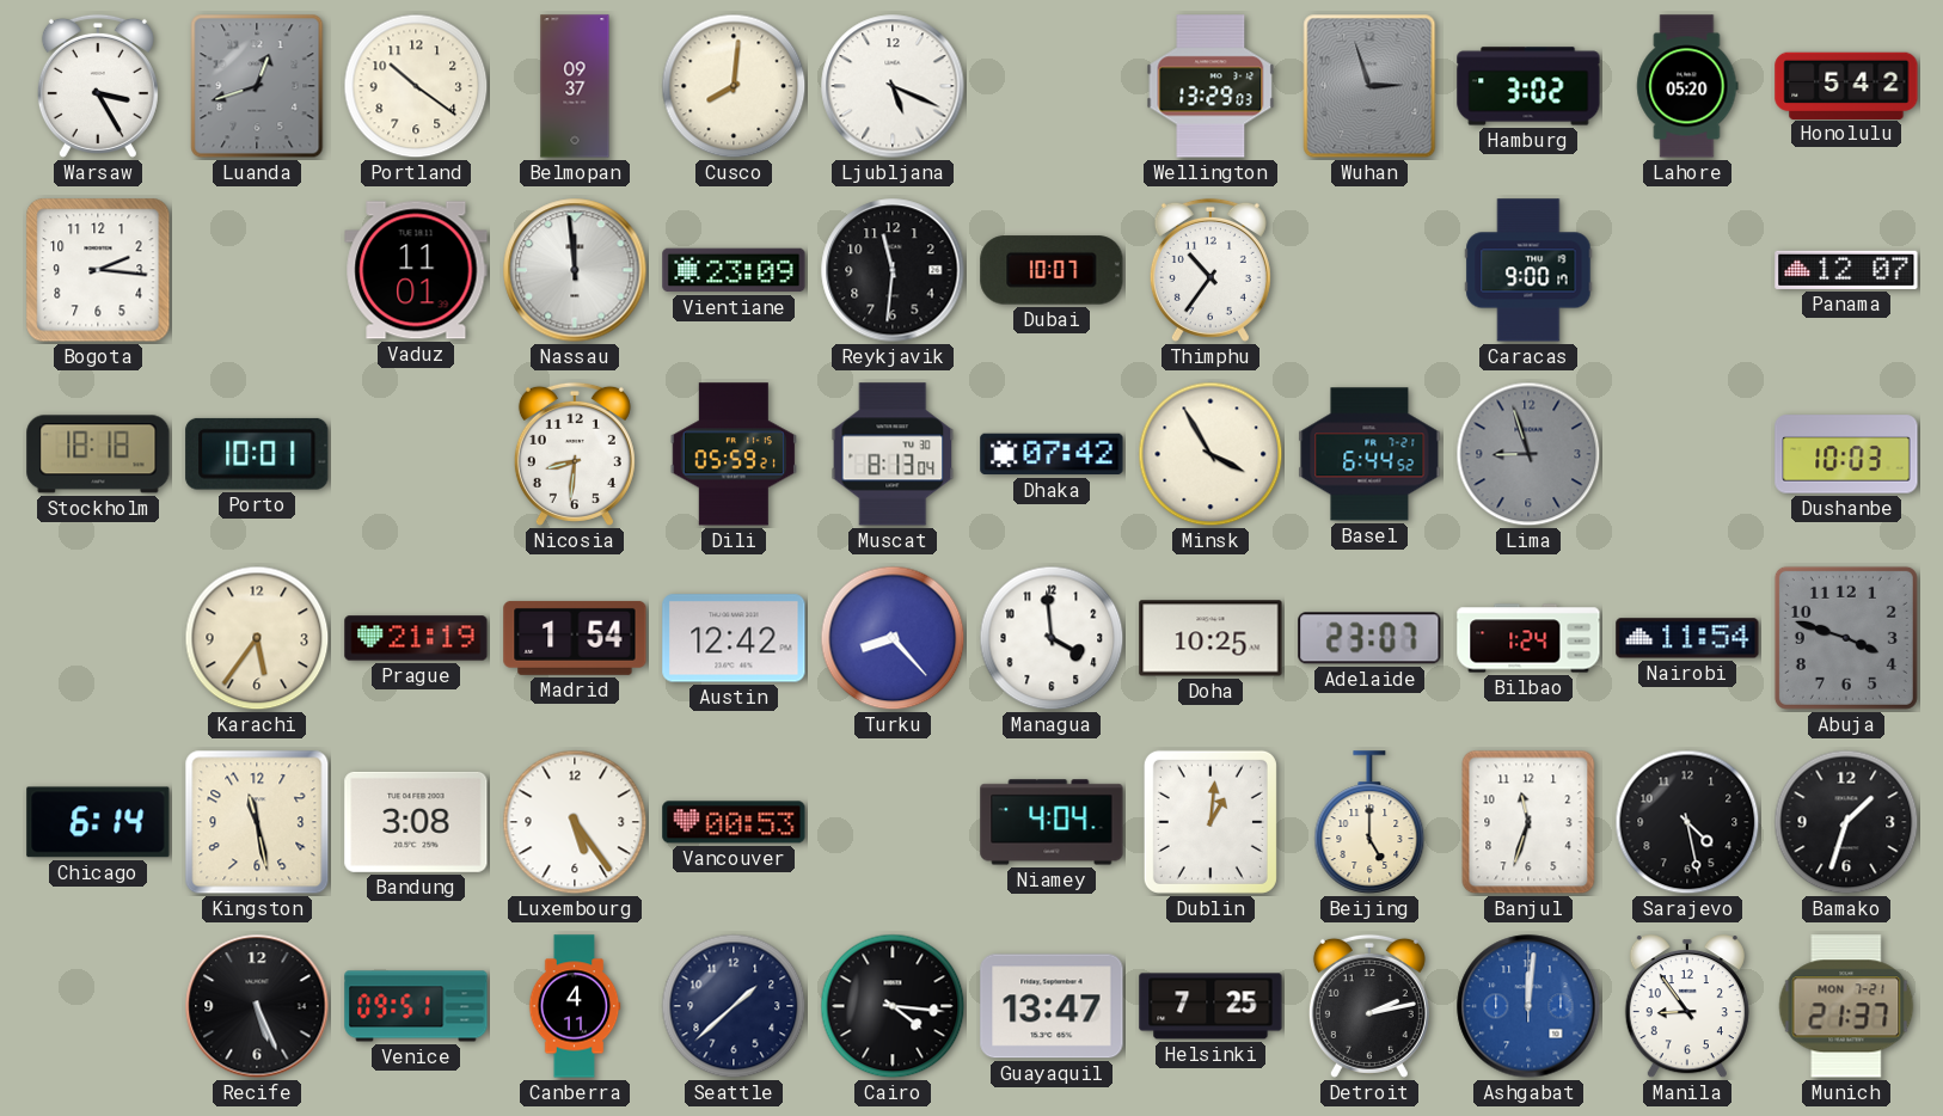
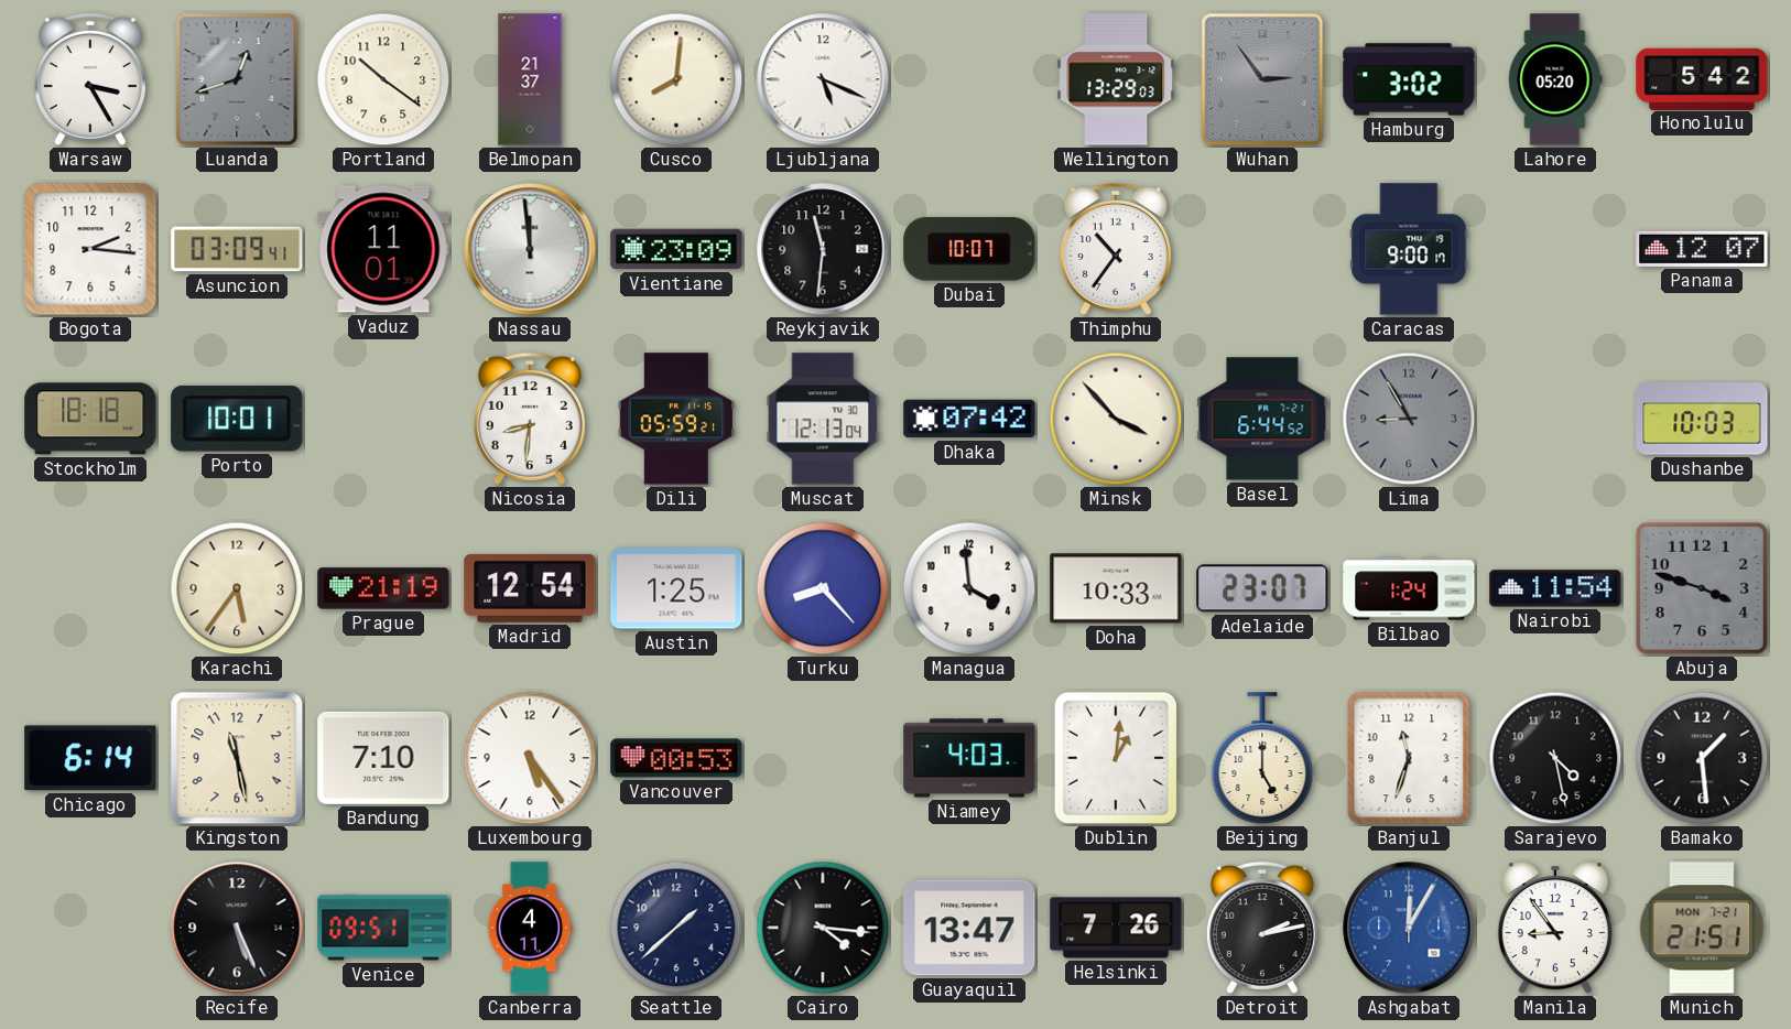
Belmopan: 09:37 -> 21:37 (530, 79)
Wuhan: 2:57 -> 2:54 (1262, 79)
Asuncion: none -> 03:09 (237, 249)
Muscat: 8:13 -> 12:13 (823, 419)
Minsk: 3:55 -> 3:53 (1116, 419)
Lima: 8:57 -> 8:55 (1409, 419)
Madrid: 1:54 -> 12:54 (530, 588)
Austin: 12:42 -> 1:25 (676, 588)
Doha: 10:25 -> 10:33 (1116, 588)
Bandung: 3:08 -> 7:10 (383, 758)
Niamey: 4:04 -> 4:03 (969, 758)
Bamako: 1:33 -> 1:29 (1702, 758)
Helsinki: 7:25 -> 7:26 (1116, 928)
Ashgabat: 12:01 -> 12:05 (1409, 928)
Munich: 21:37 -> 21:51 (1702, 928)
